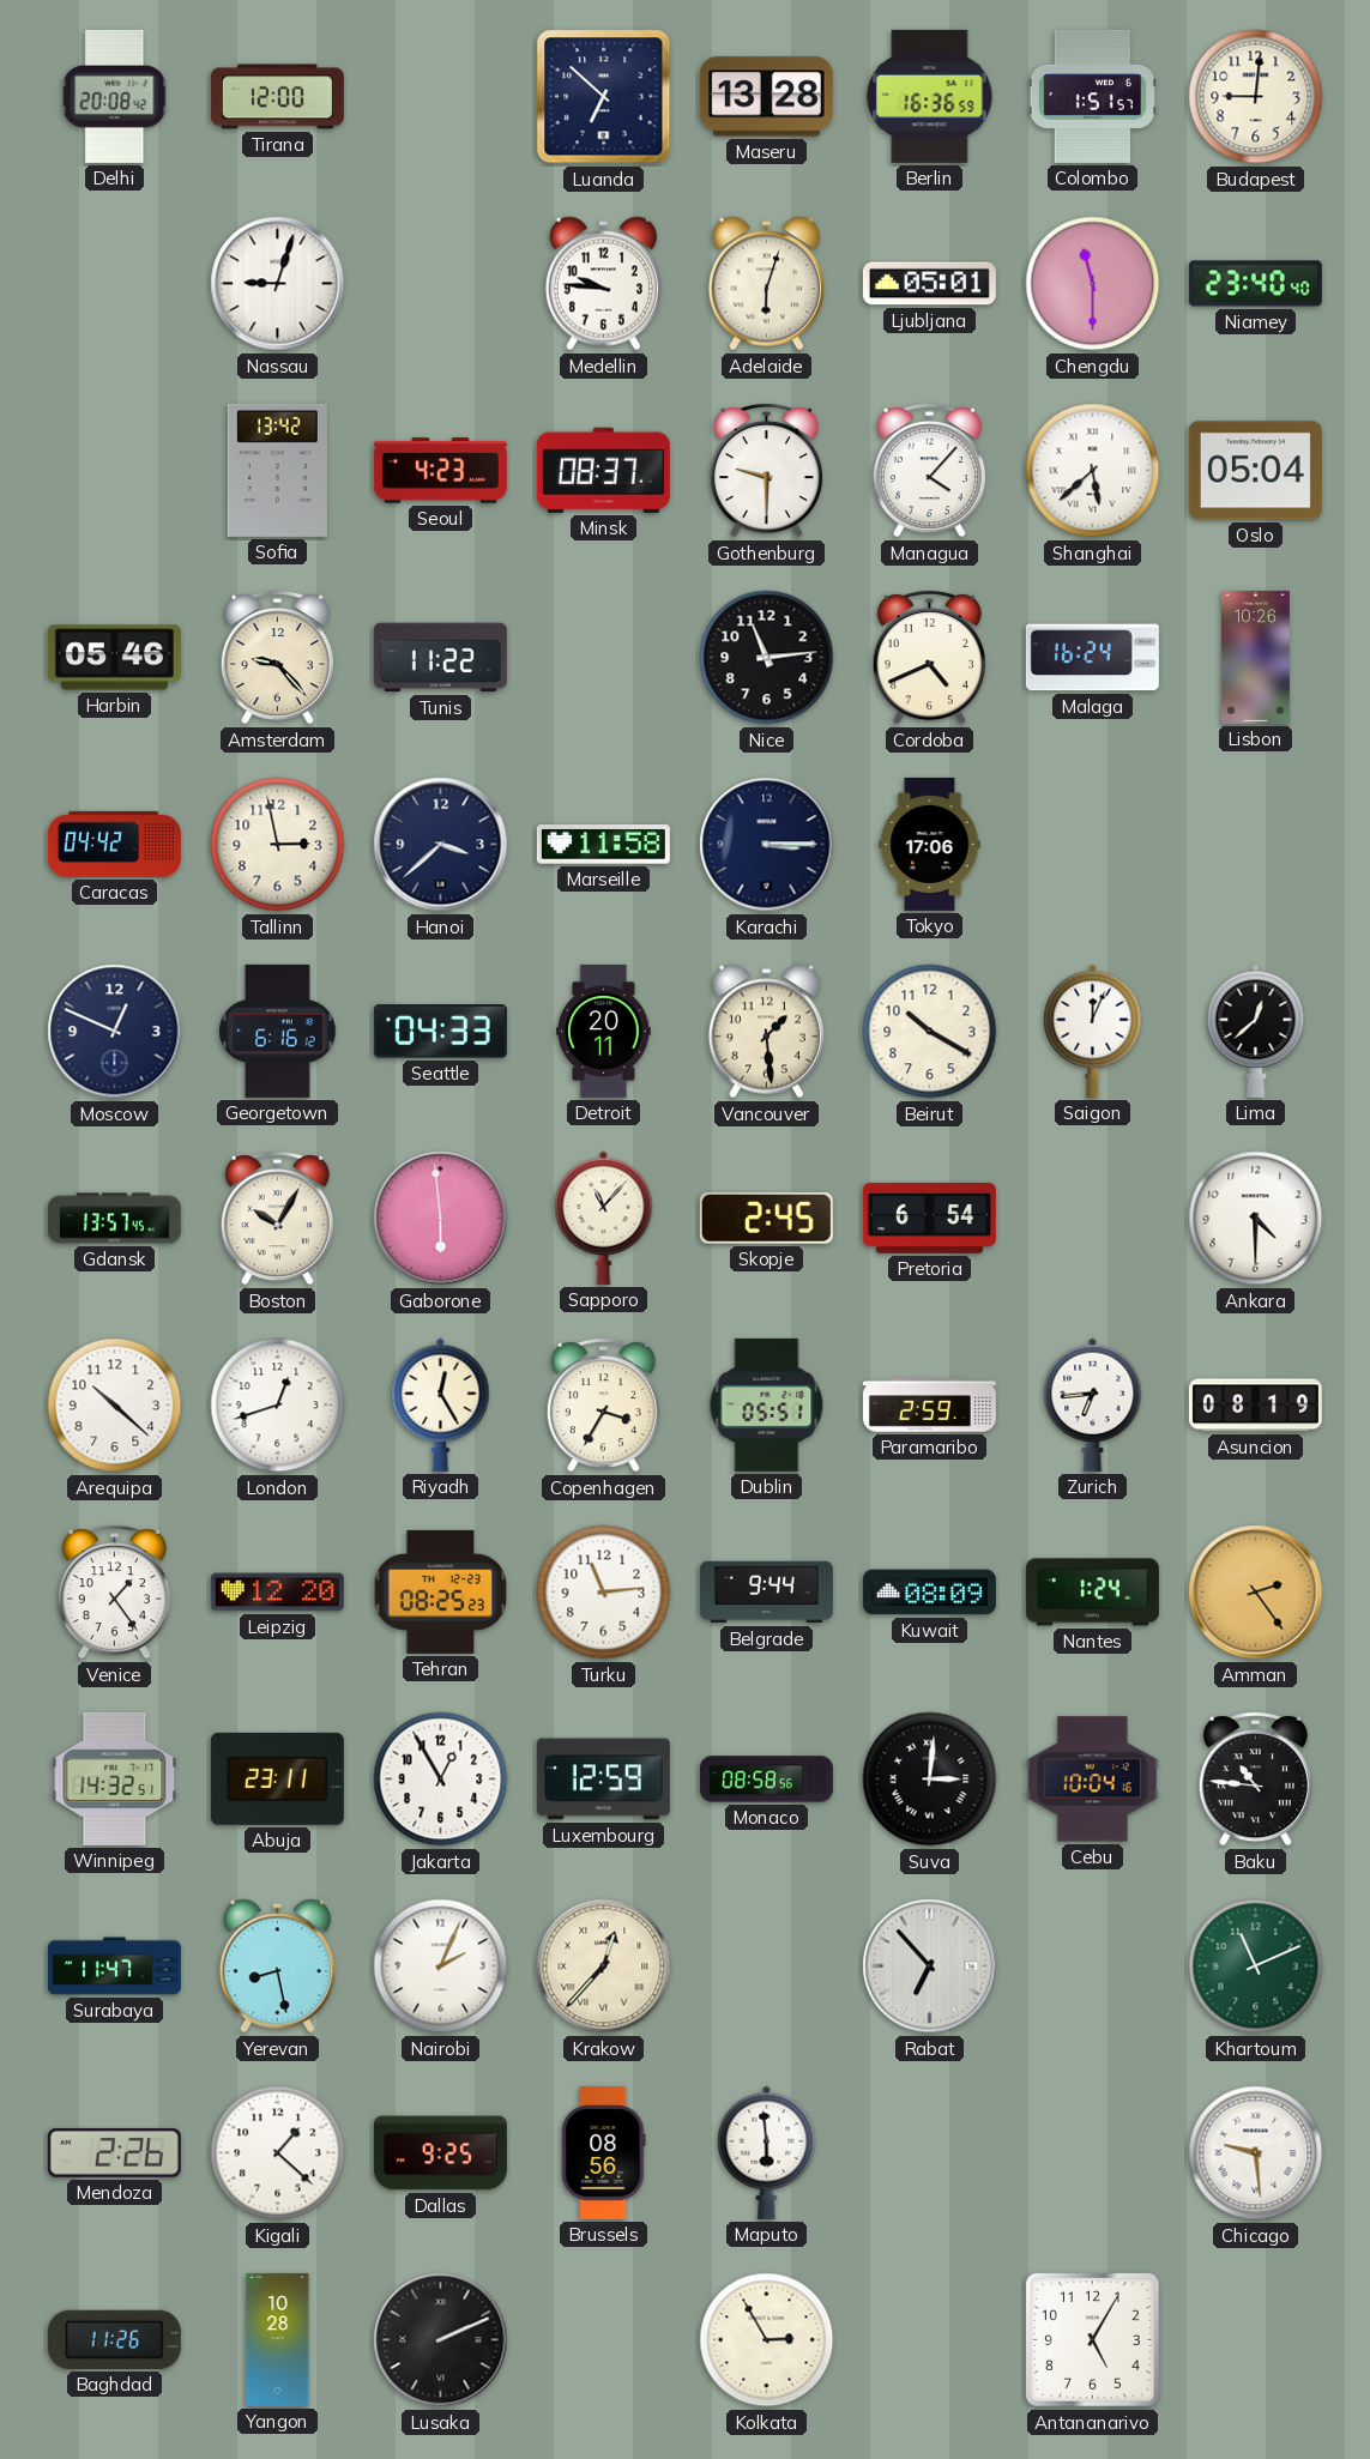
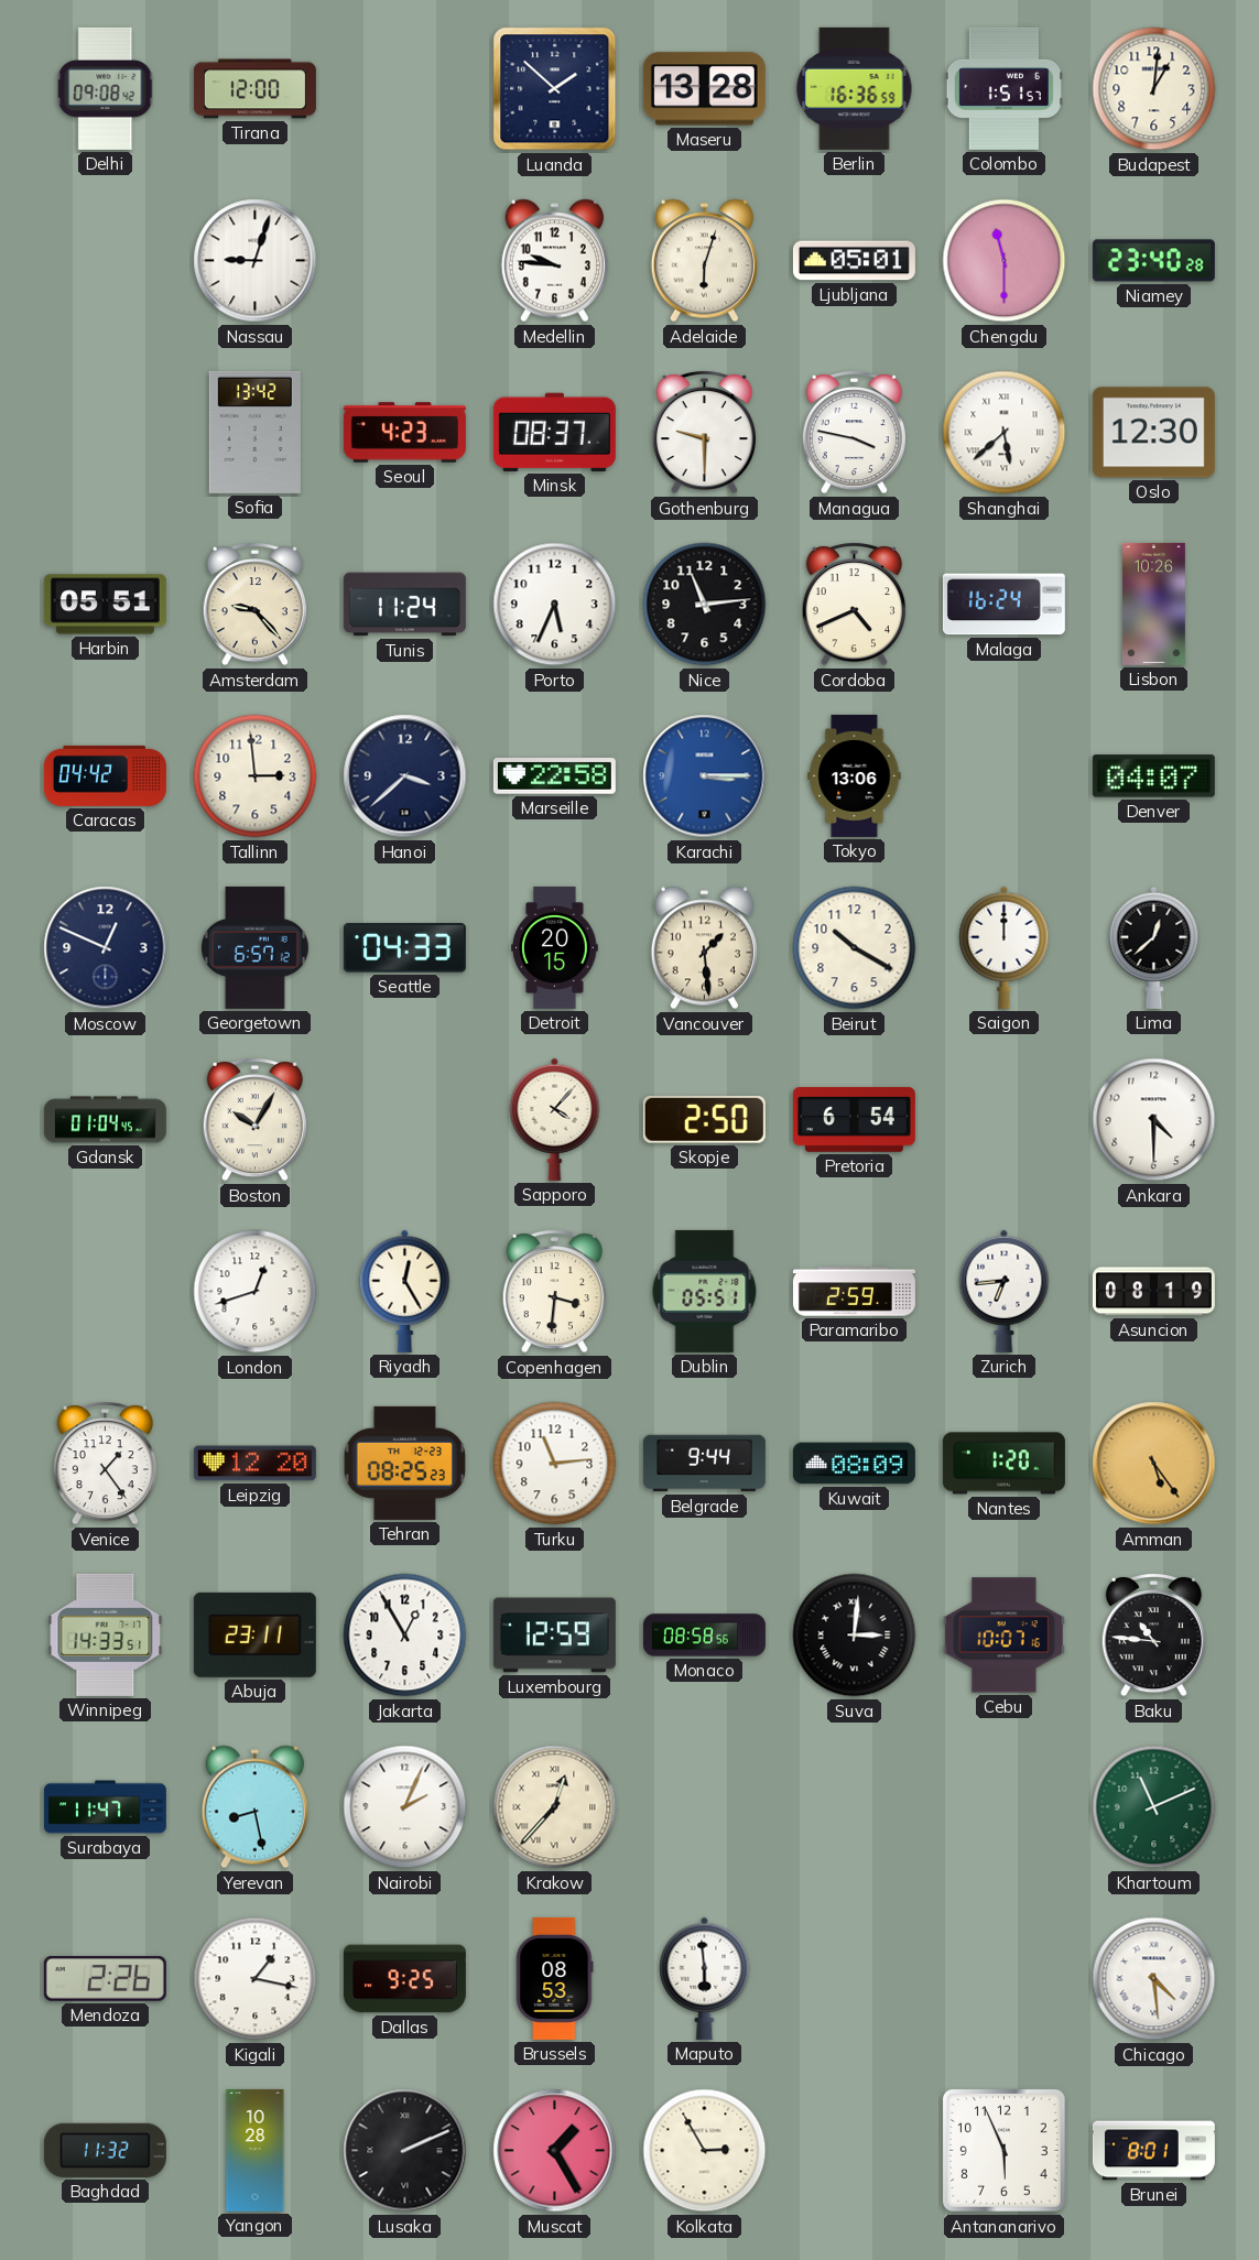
Delhi: 20:08 -> 09:08 (106, 88)
Luanda: 6:52 -> 1:52 (555, 89)
Budapest: 9:01 -> 1:01 (1154, 89)
Niamey: 23:40:40 -> 23:40:28 (1153, 261)
Managua: 4:07 -> 3:47 (854, 433)
Oslo: 05:04 -> 12:30 (1153, 433)
Harbin: 05:46 -> 05:51 (105, 605)
Tunis: 11:22 -> 11:24 (404, 605)
Porto: none -> 5:34 (555, 605)
Tallinn: 2:58 -> 2:59 (256, 776)
Marseille: 11:58 -> 22:58 (554, 776)
Karachi dial: navy -> blue (705, 776)
Tokyo: 17:06 -> 13:06 (855, 775)
Denver: none -> 04:07 (1153, 776)
Georgetown: 6:16 -> 6:57 (254, 947)
Detroit: 20:11 -> 20:15 (555, 947)
Saigon: 12:04 -> 12:00 (1005, 947)
Gdansk: 13:57 -> 01:04 (105, 1120)
Gaborone: 5:59 -> none (441, 1219)
Sapporo: 11:07 -> 4:07 (555, 1119)
Skopje: 2:45 -> 2:50 (704, 1119)
Arequipa: 10:22 -> none (115, 1406)
Copenhagen: 3:35 -> 3:31 (554, 1292)
Nantes: 1:24 -> 1:20 (1003, 1464)
Amman: 2:24 -> 5:24 (1154, 1464)
Winnipeg: 14:32 -> 14:33 (106, 1634)
Cebu: 10:04 -> 10:07 (1003, 1636)
Rabat: 6:53 -> none (930, 1966)
Kigali: 1:22 -> 1:17 (256, 1979)
Brussels: 08:56 -> 08:53 (555, 1978)
Chicago: 9:29 -> 4:29 (1154, 1979)
Baghdad: 11:26 -> 11:32 (105, 2150)
Muscat: none -> 1:25 (555, 2151)
Antananarivo: 5:05 -> 5:56 (1003, 2150)
Brunei: none -> 8:01 (1153, 2151)
